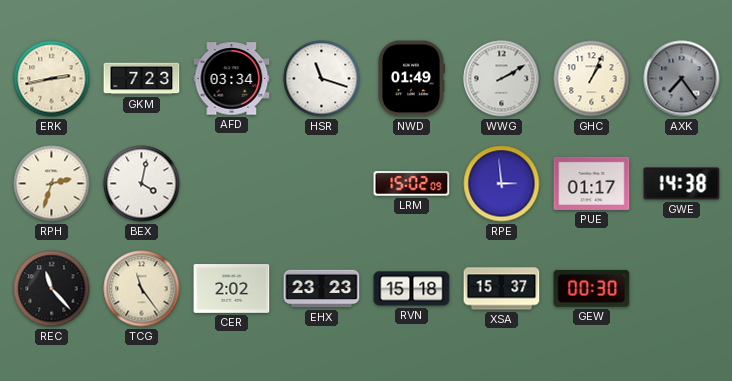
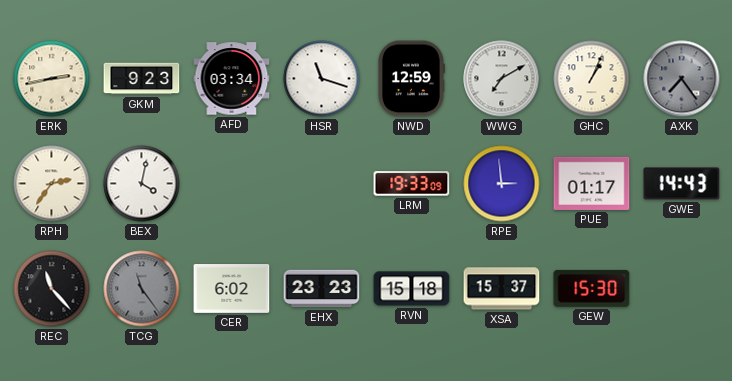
GKM: 7:23 -> 9:23 (142, 79)
NWD: 01:49 -> 12:59 (411, 79)
WWG: 2:10 -> 7:10 (502, 79)
RPH: 2:33 -> 2:36 (52, 184)
LRM: 15:02 -> 19:33 (412, 184)
GWE: 14:38 -> 14:43 (682, 184)
TCG dial: cream -> grey (142, 289)
CER: 2:02 -> 6:02 (232, 289)
GEW: 00:30 -> 15:30 (592, 288)
